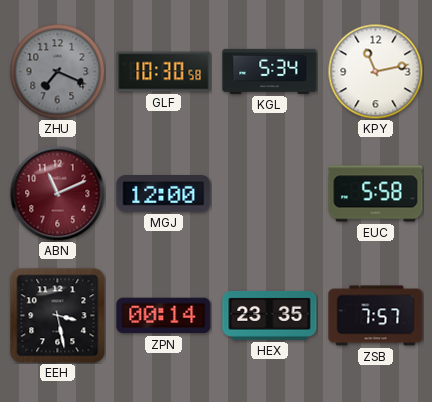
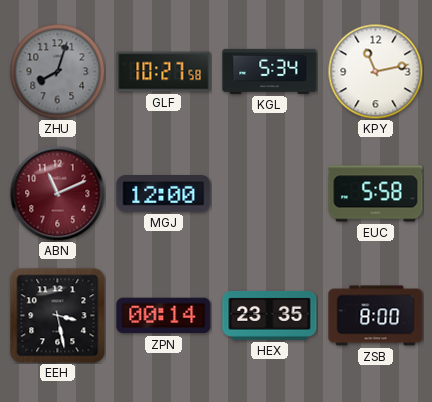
ZHU: 7:19 -> 8:03 (57, 71)
GLF: 10:30 -> 10:27 (164, 72)
ZSB: 7:57 -> 8:00 (376, 316)
